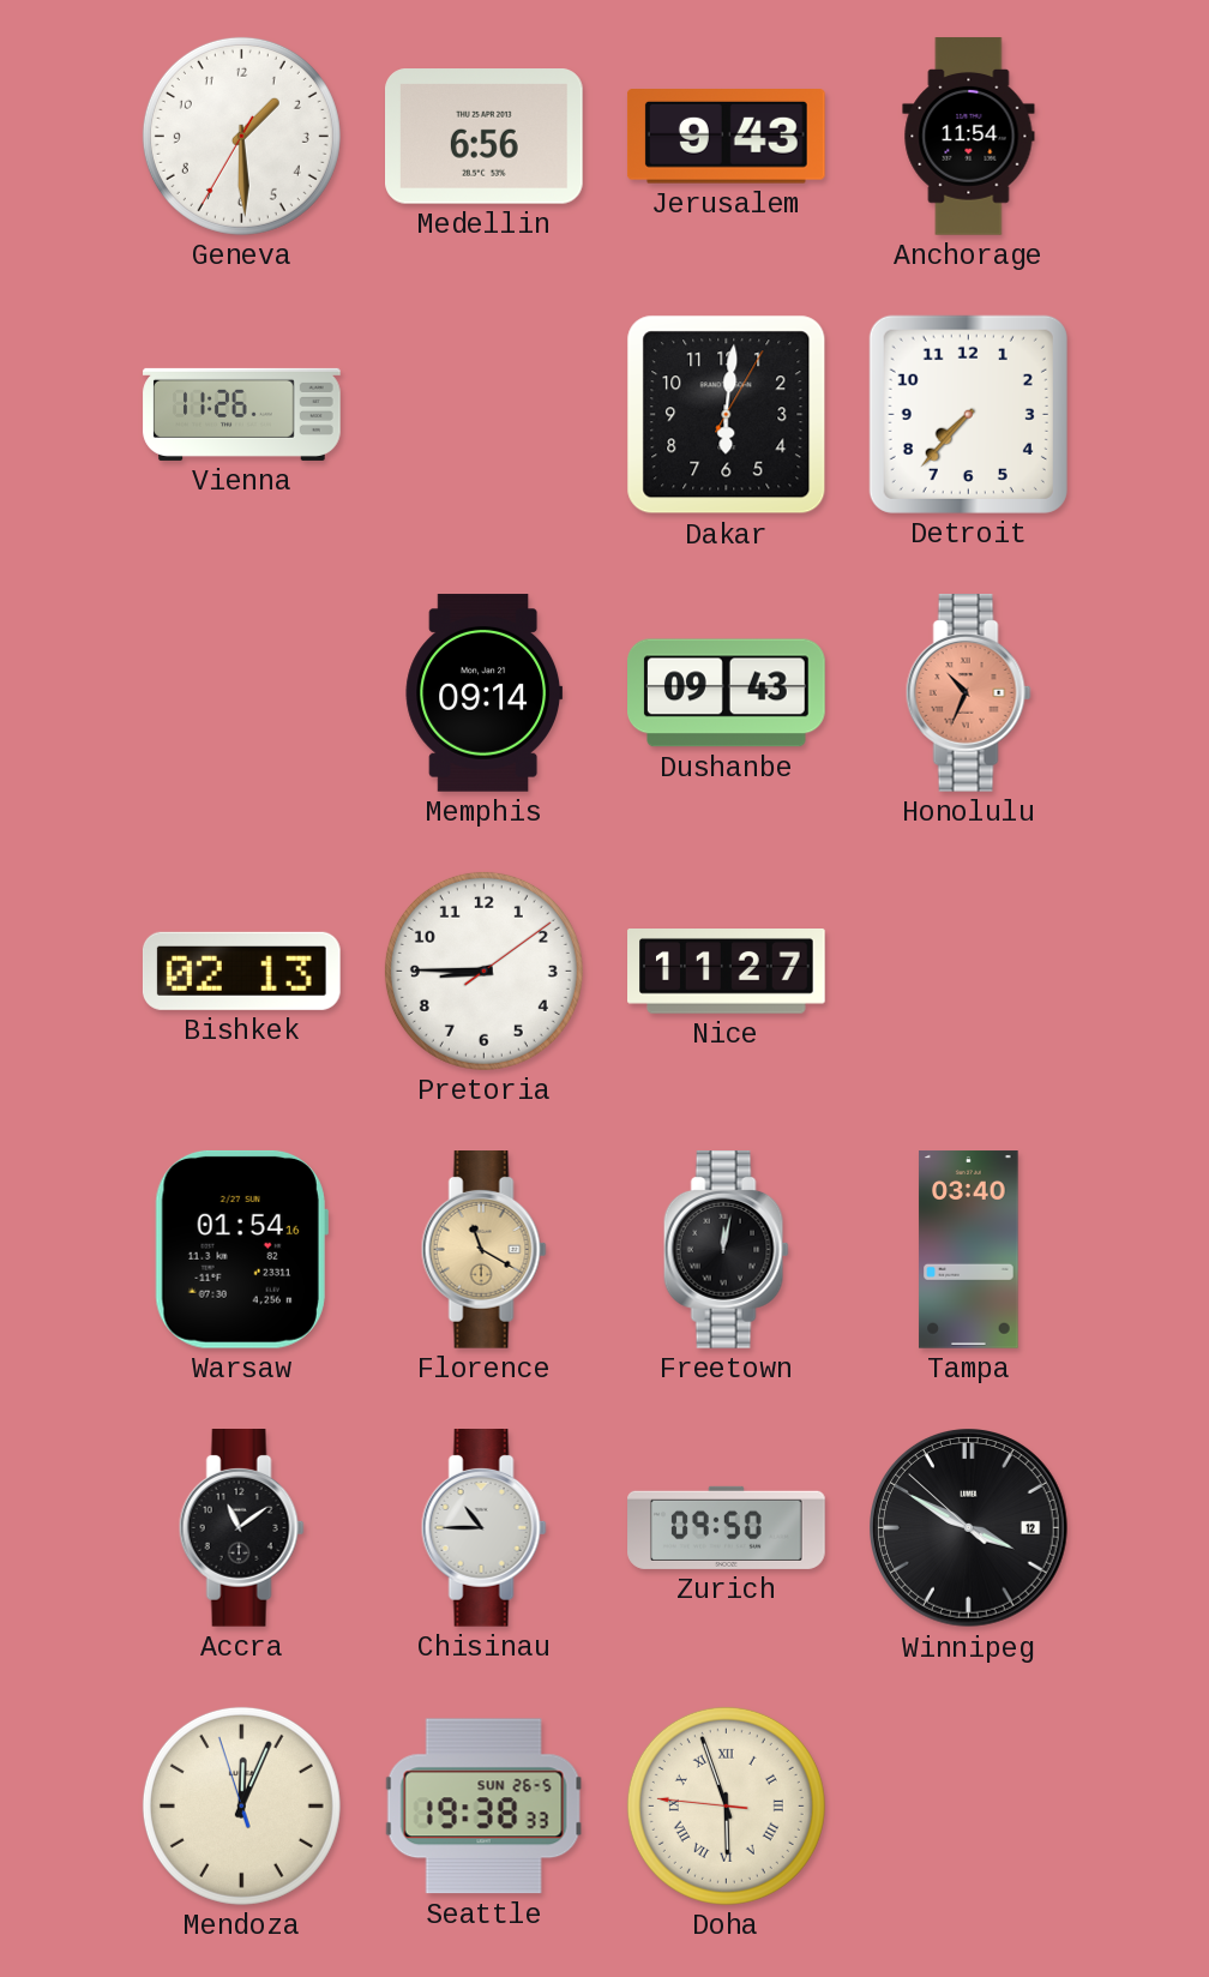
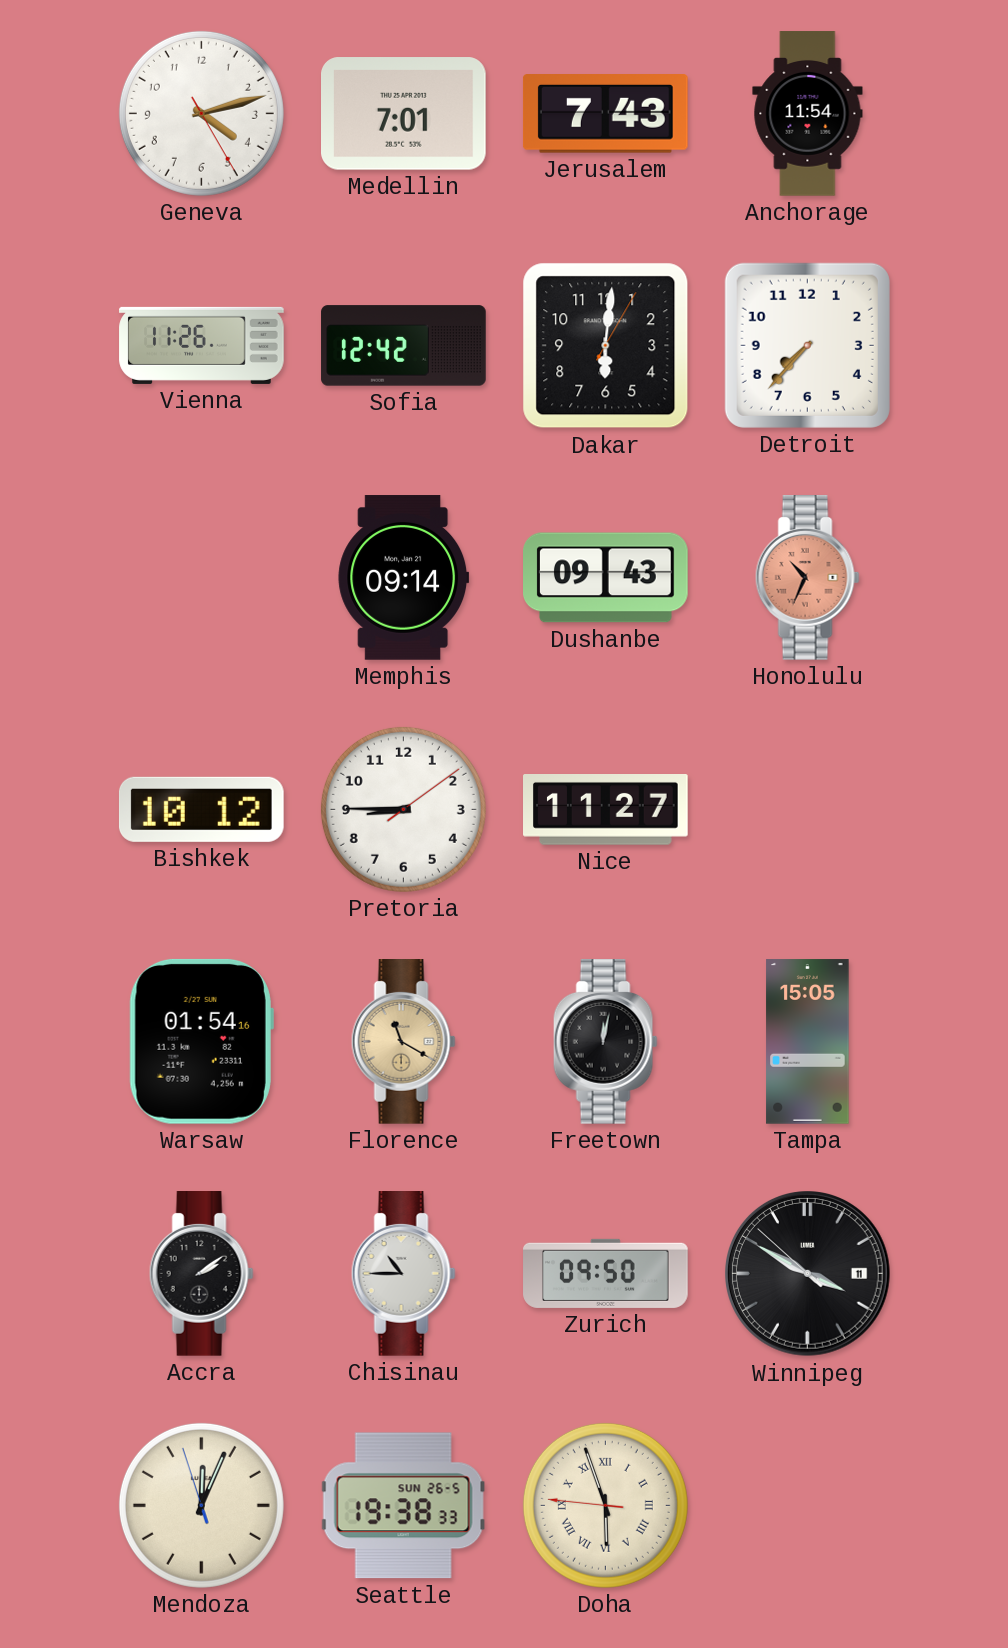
Geneva: 1:29 -> 4:12 (201, 113)
Medellin: 6:56 -> 7:01 (404, 114)
Jerusalem: 9:43 -> 7:43 (605, 114)
Sofia: none -> 12:42 (404, 346)
Bishkek: 02:13 -> 10:12 (201, 809)
Tampa: 03:40 -> 15:05 (808, 1042)
Accra: 11:09 -> 2:09 (201, 1274)
Winnipeg date: 12 -> 11 (808, 1274)
